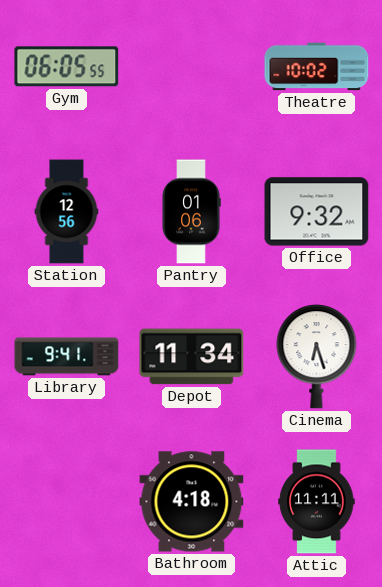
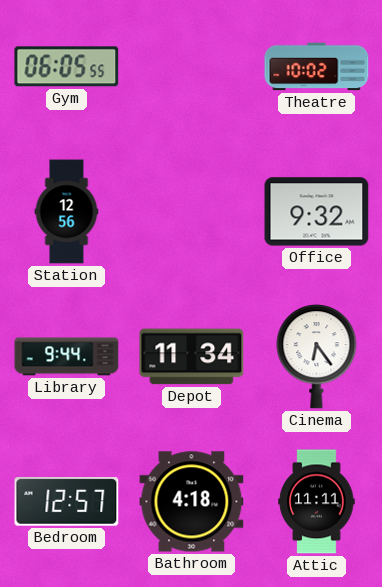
Pantry: 01:06 -> none (191, 212)
Library: 9:41 -> 9:44 (67, 357)
Cinema: 6:27 -> 6:24 (317, 357)
Bedroom: none -> 12:57 (67, 502)
